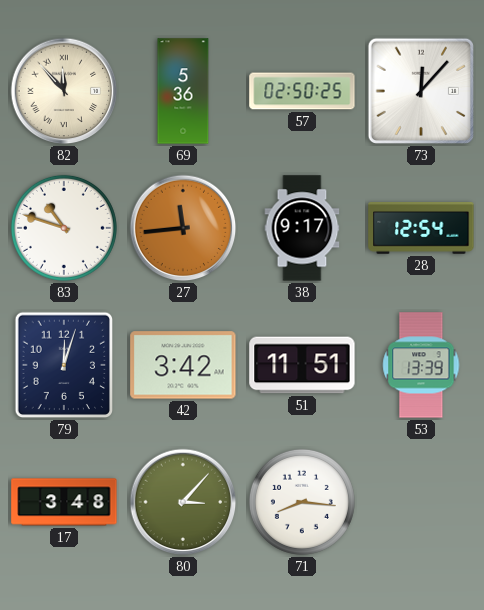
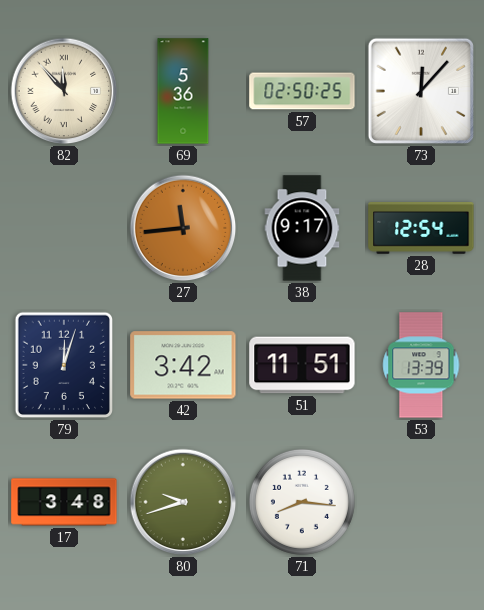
83: 10:48 -> none (64, 228)
80: 3:07 -> 9:42 (183, 502)
